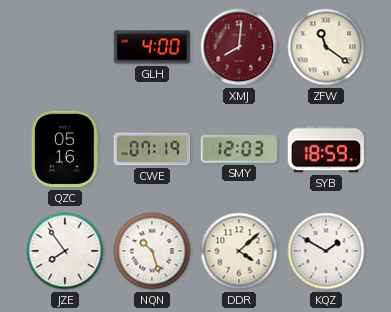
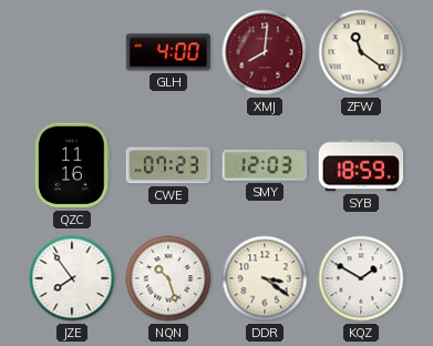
QZC: 05:16 -> 11:16 (72, 165)
CWE: 07:19 -> 07:23 (168, 165)
DDR: 4:08 -> 3:21 (265, 278)
